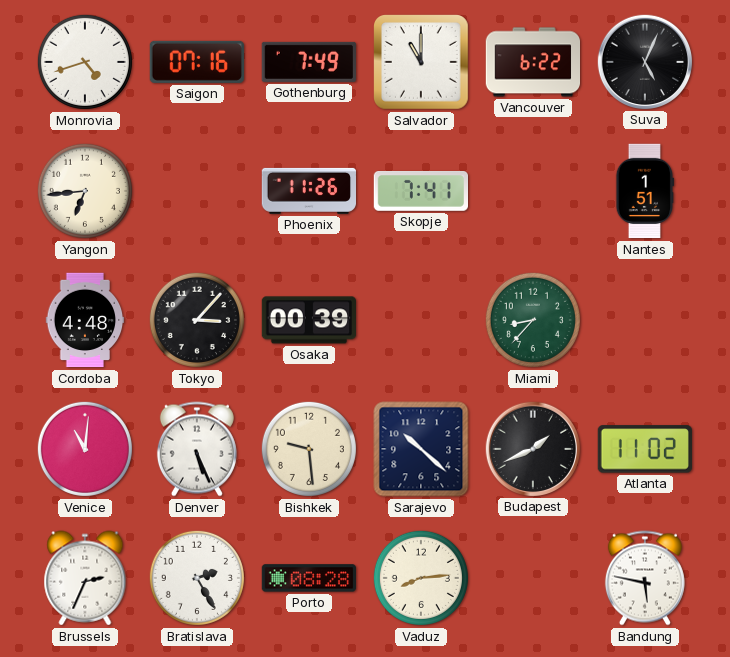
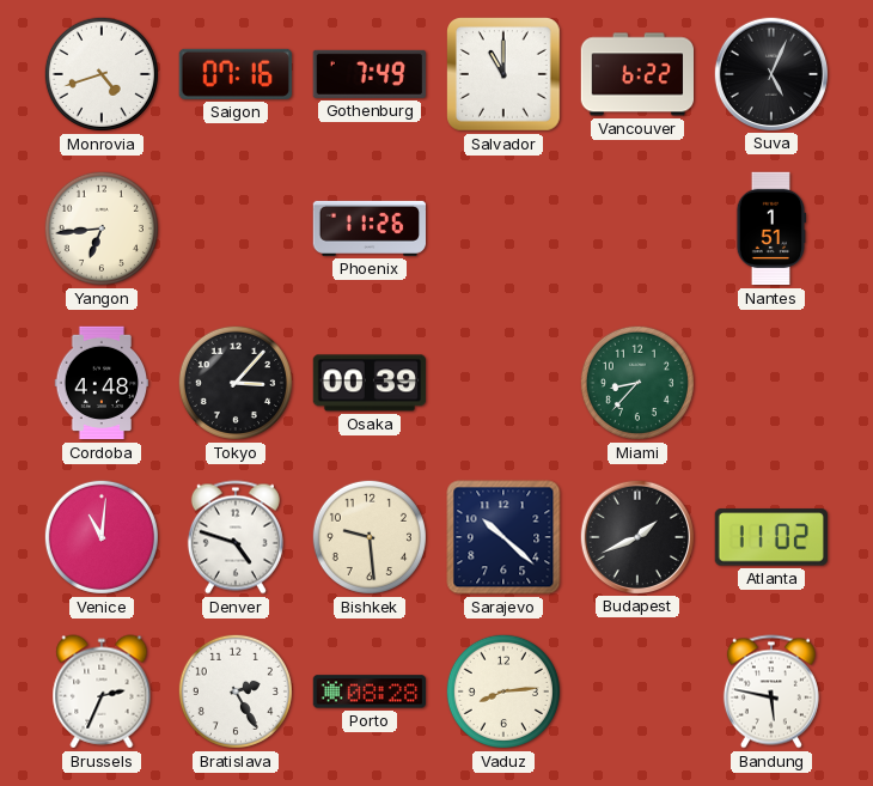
Skopje: 7:41 -> none (420, 192)
Denver: 5:26 -> 4:48 (236, 537)
